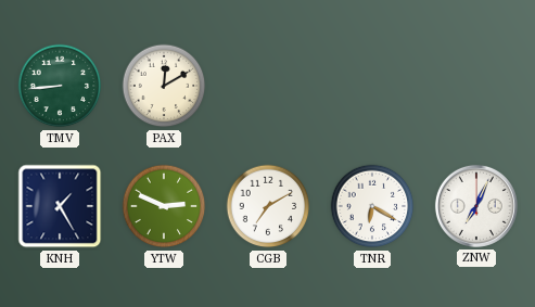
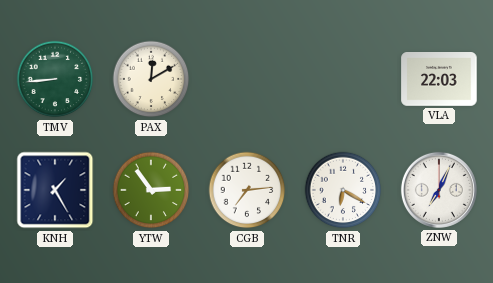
VLA: none -> 22:03 (439, 80)
YTW: 2:49 -> 2:54 (151, 190)
CGB: 7:10 -> 7:14 (247, 190)
